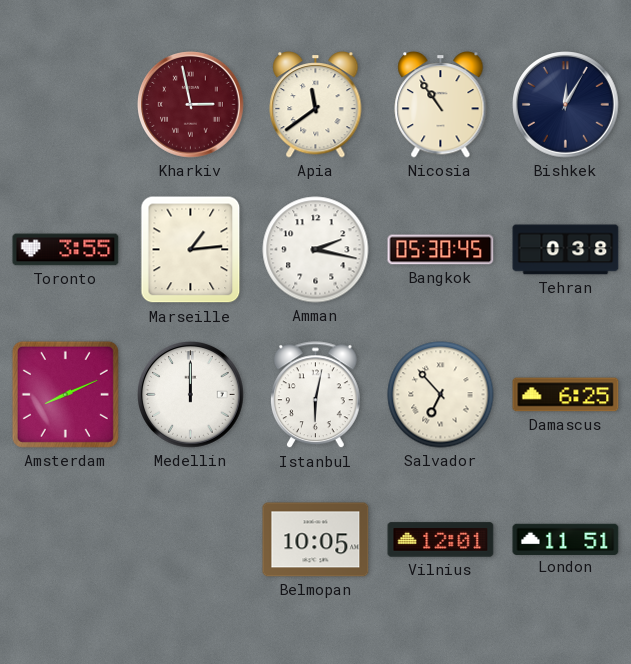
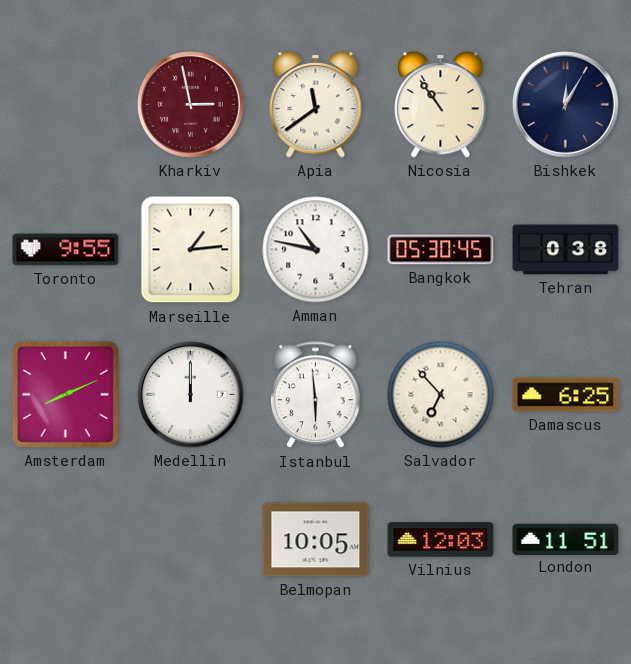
Toronto: 3:55 -> 9:55 (66, 250)
Amman: 2:17 -> 10:47 (316, 250)
Istanbul: 6:02 -> 5:59 (315, 395)
Vilnius: 12:01 -> 12:03 (441, 540)
